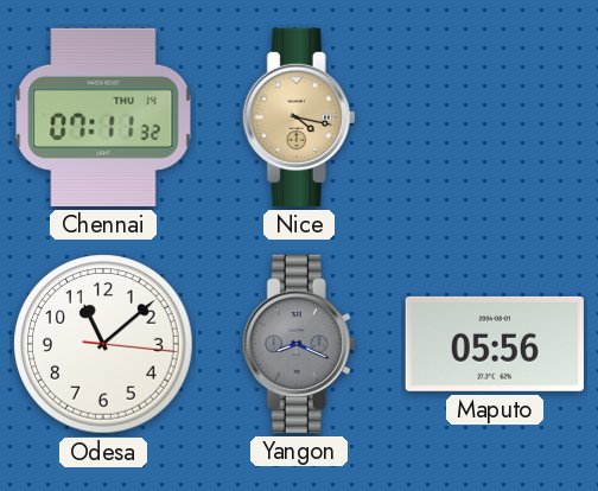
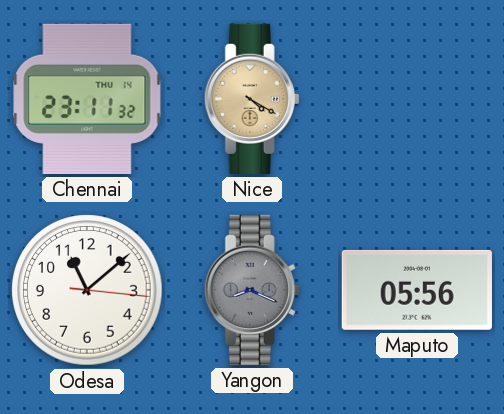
Chennai: 07:11 -> 23:11 (87, 99)
Nice: 4:17 -> 4:20 (252, 99)
